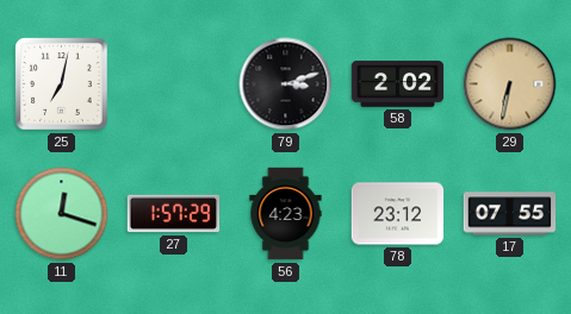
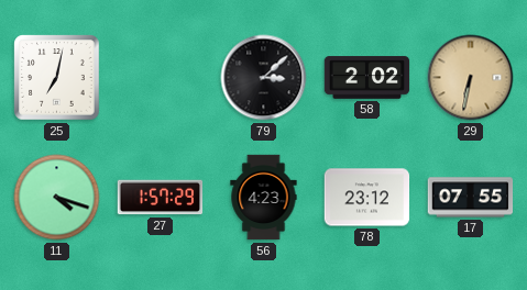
79: 3:12 -> 3:08 (264, 78)
11: 12:18 -> 4:18 (57, 198)
